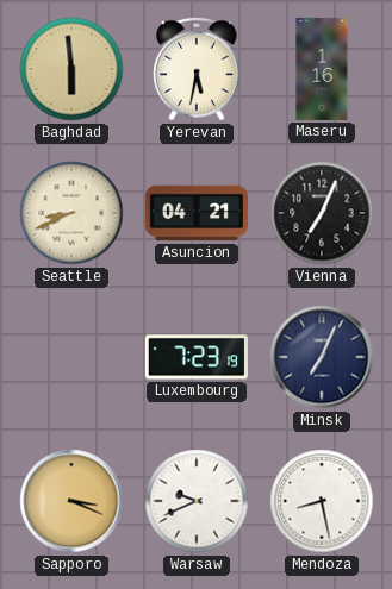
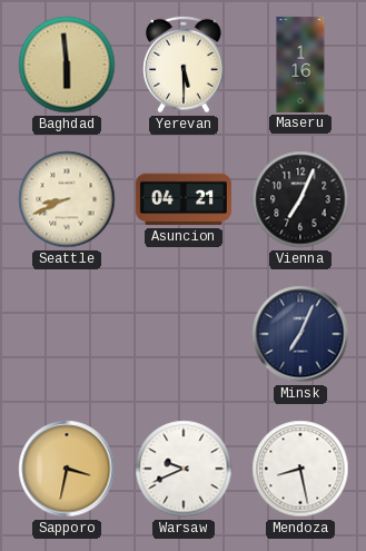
Yerevan: 5:32 -> 5:30 (184, 65)
Luxembourg: 7:23 -> none (197, 357)
Sapporo: 3:19 -> 3:32 (67, 469)
